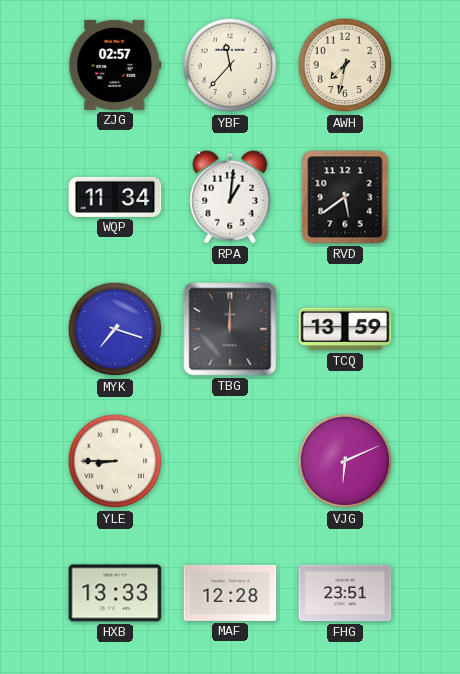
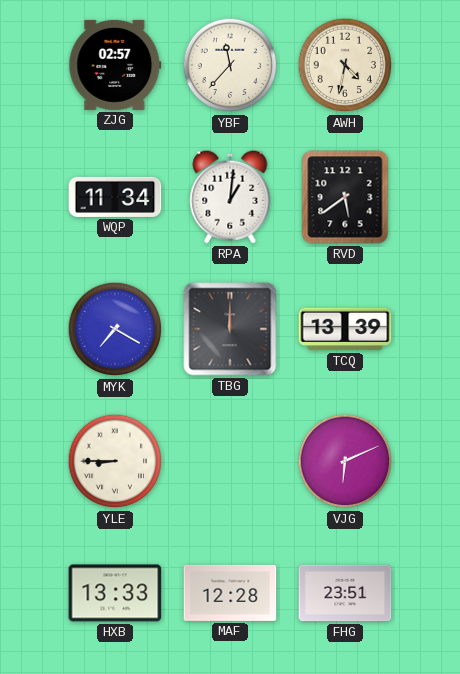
AWH: 7:32 -> 4:32 (345, 65)
MYK: 7:18 -> 7:20 (115, 329)
TCQ: 13:59 -> 13:39 (345, 329)
